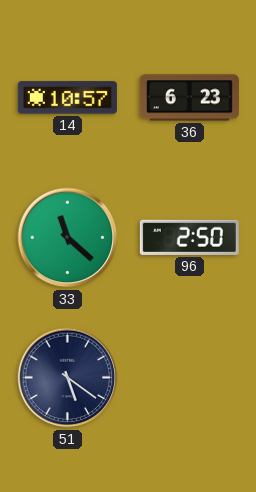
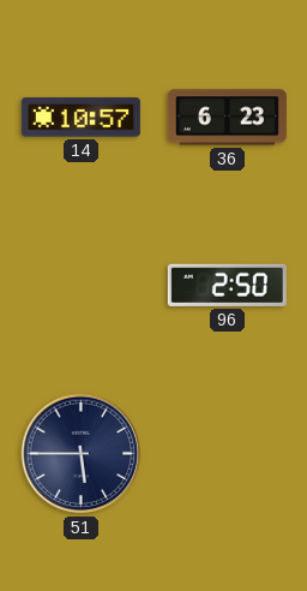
33: 11:22 -> none (68, 238)
51: 5:21 -> 5:45 (82, 454)
